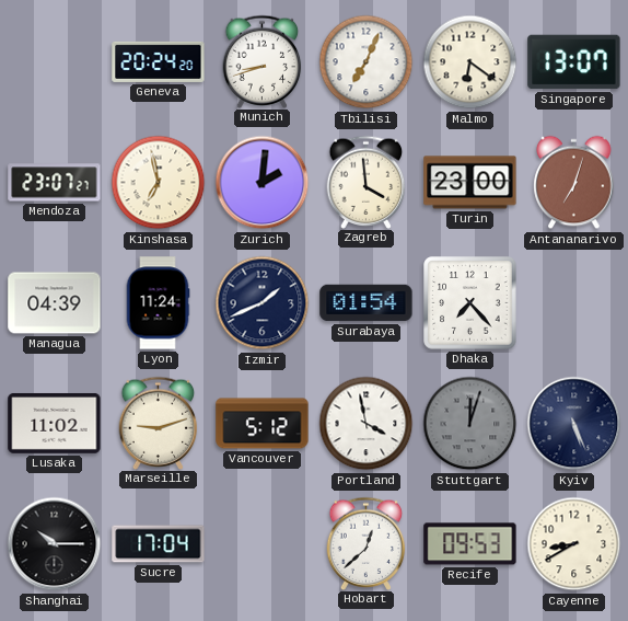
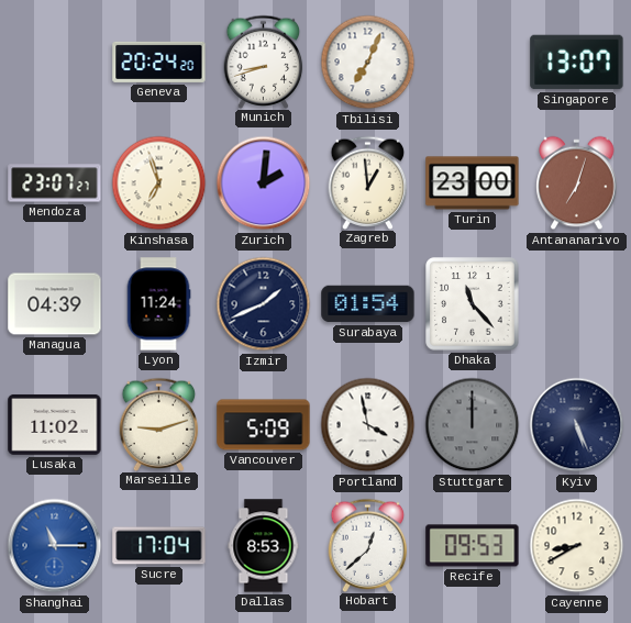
Malmo: 6:21 -> none (470, 62)
Kinshasa: 6:58 -> 6:57 (159, 183)
Zagreb: 3:59 -> 12:59 (368, 182)
Dhaka: 7:23 -> 11:23 (473, 304)
Vancouver: 5:12 -> 5:09 (264, 425)
Stuttgart: 12:03 -> 12:00 (473, 425)
Shanghai: 10:15 -> 11:15 (55, 546)
Shanghai dial: black -> blue (55, 546)
Dallas: none -> 8:53 (264, 546)
